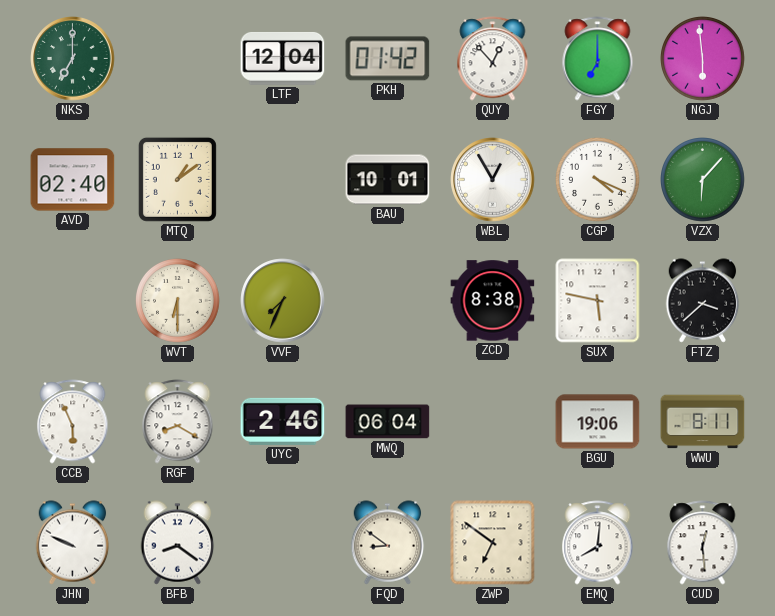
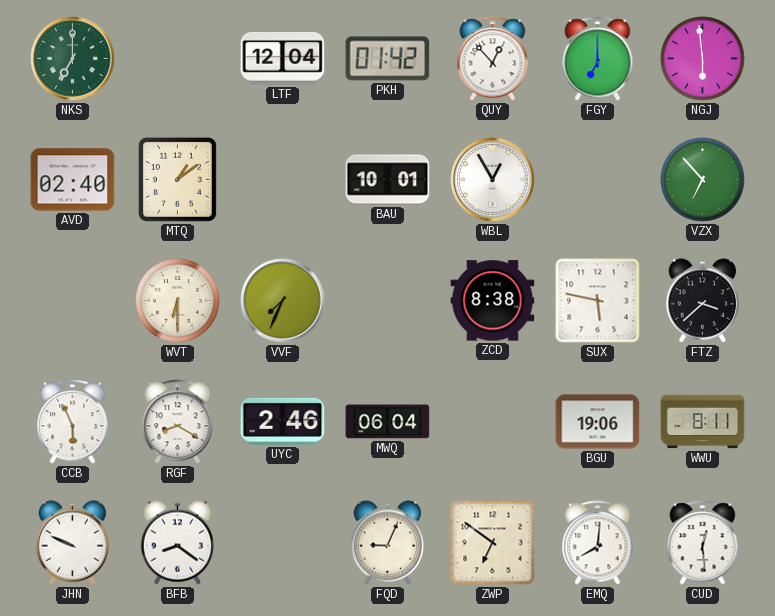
CGP: 4:19 -> none (598, 180)
VZX: 6:07 -> 6:53 (703, 180)
FQD: 8:51 -> 9:04 (388, 543)
